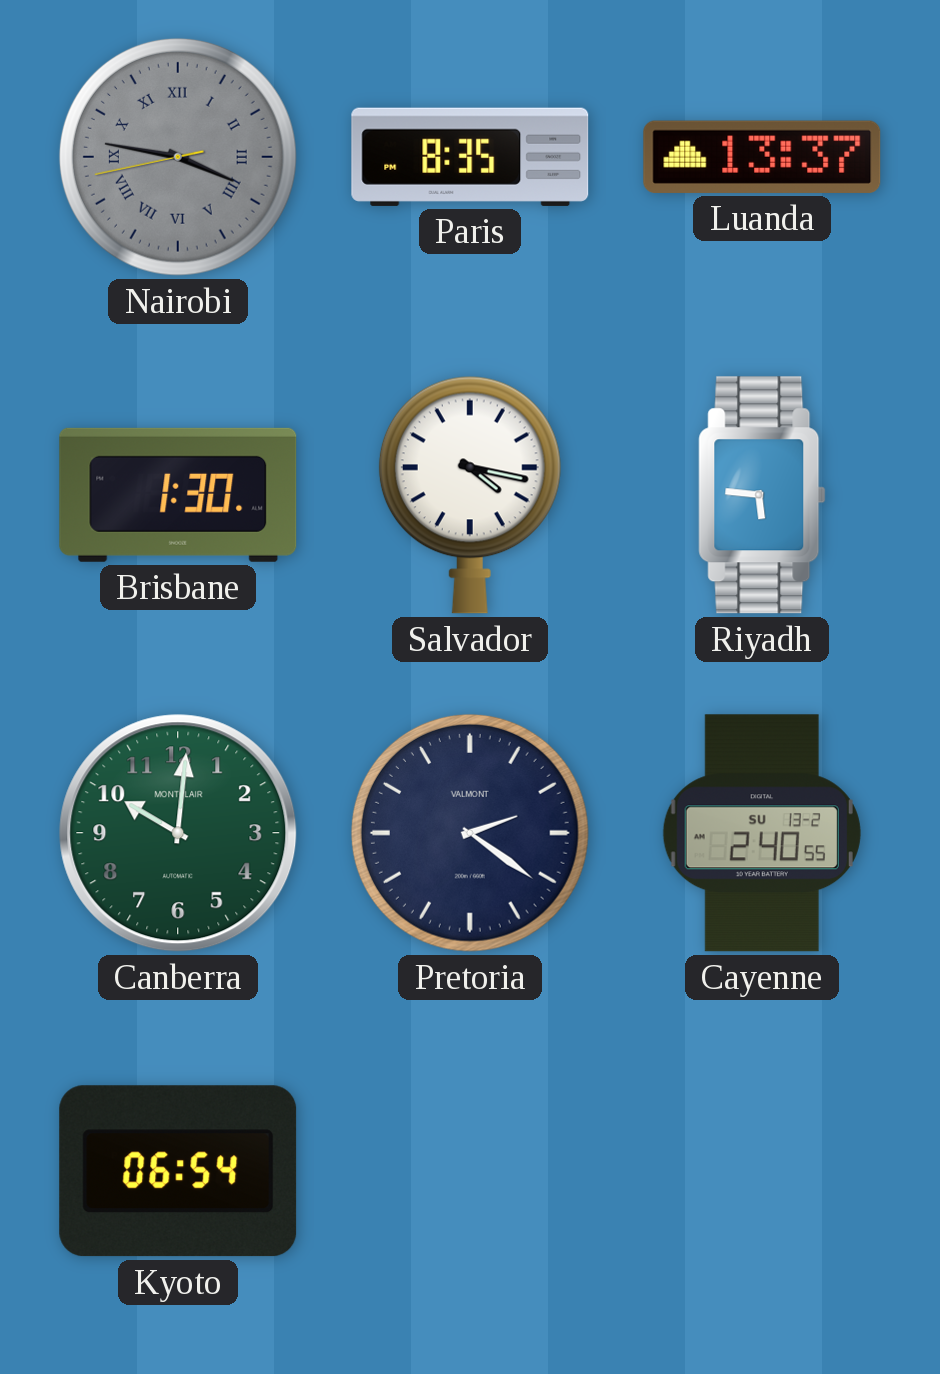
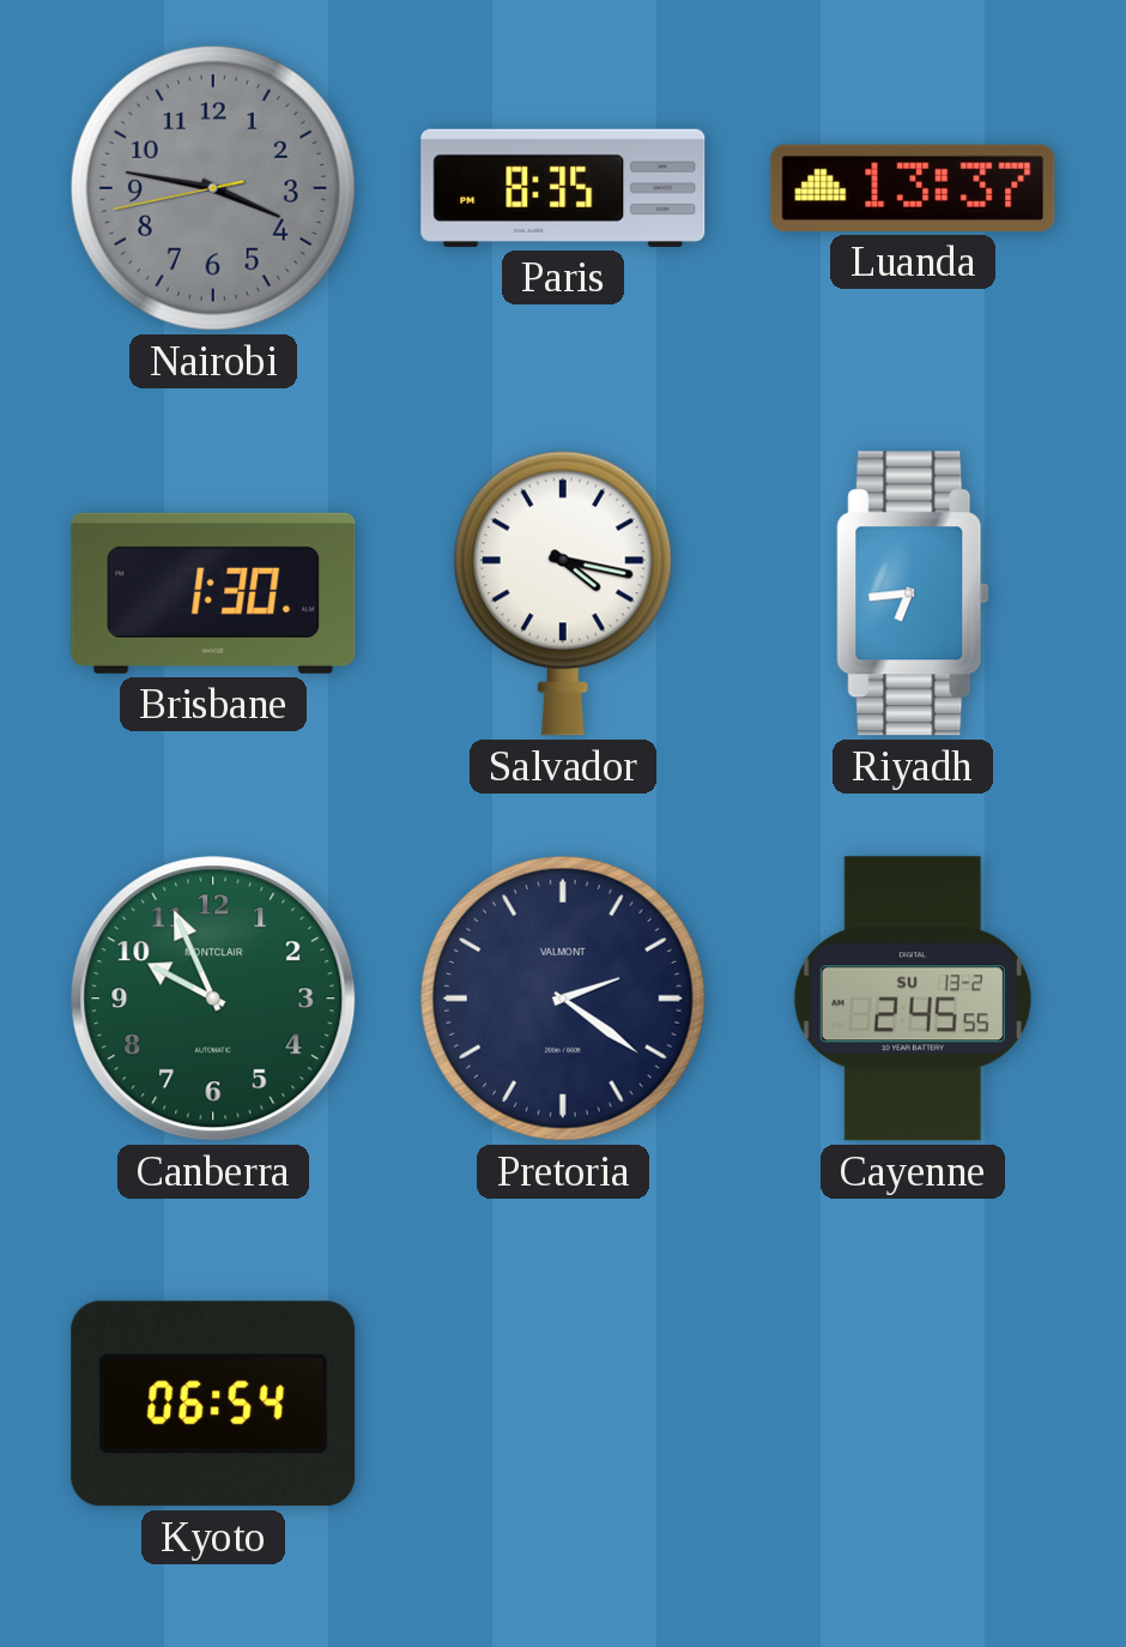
Nairobi numerals: Roman -> Arabic (213, 188)
Riyadh: 5:46 -> 6:44 (913, 593)
Canberra: 10:01 -> 9:56 (213, 999)
Cayenne: 2:40 -> 2:45 (913, 999)
